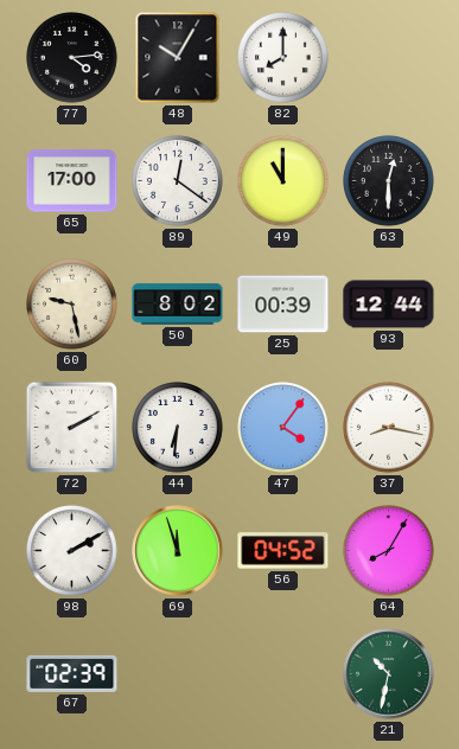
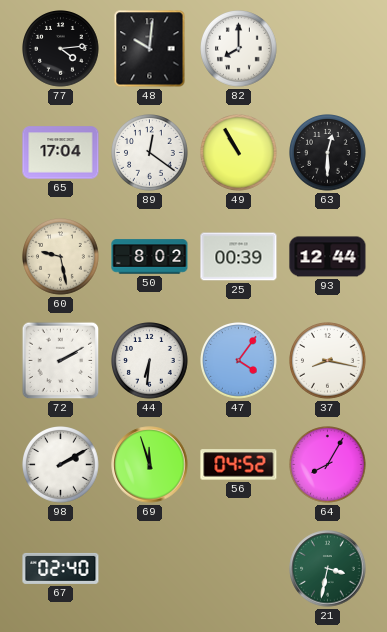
48: 10:05 -> 10:01 (150, 49)
65: 17:00 -> 17:04 (61, 153)
49: 11:00 -> 10:55 (239, 153)
67: 02:39 -> 02:40 (61, 568)
21: 10:32 -> 3:32 (328, 569)
